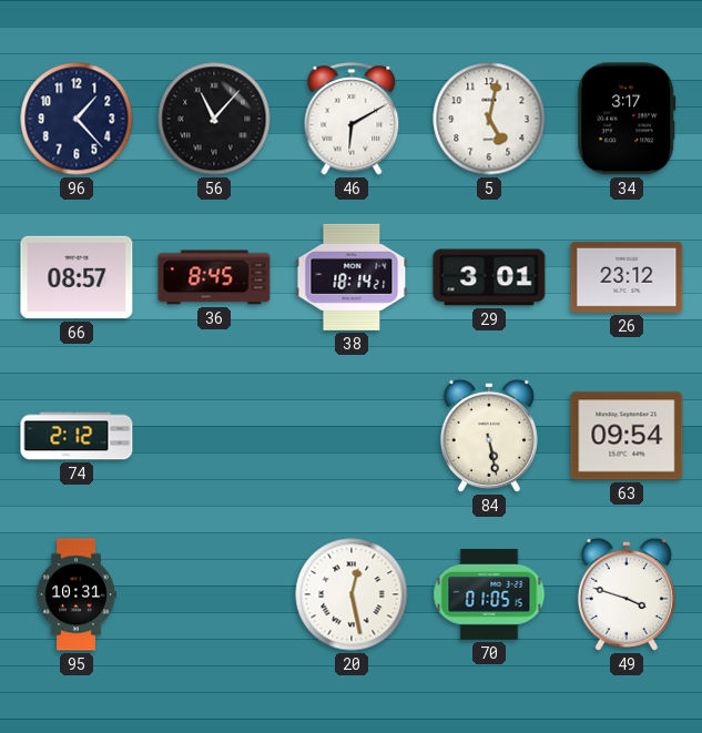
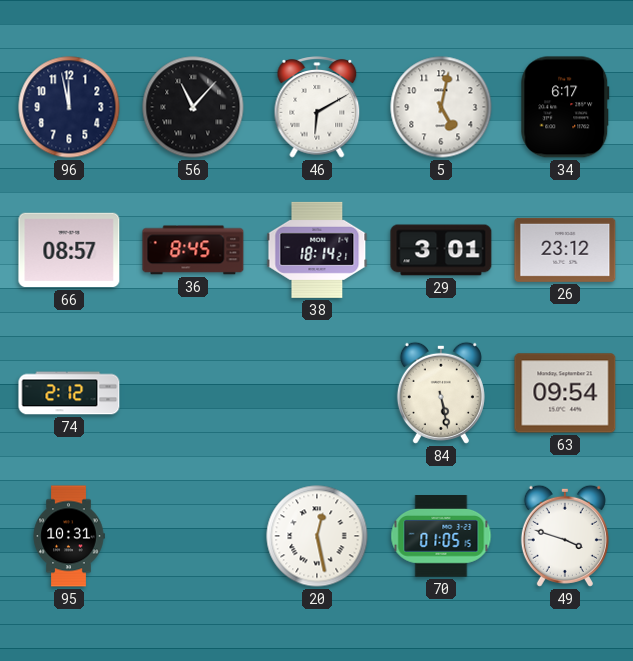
96: 1:23 -> 11:58 (69, 107)
34: 3:17 -> 6:17 (565, 107)
